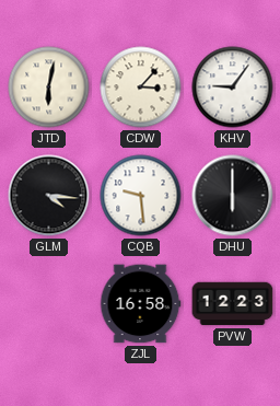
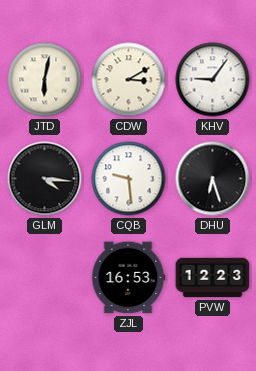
CDW: 3:07 -> 3:10 (129, 80)
DHU: 6:00 -> 6:27 (213, 179)
ZJL: 16:58 -> 16:53 (128, 278)
